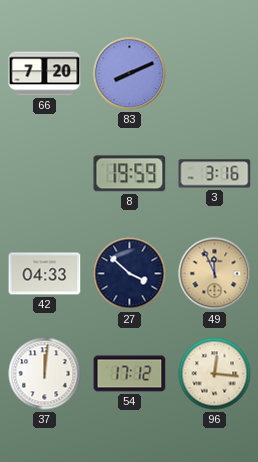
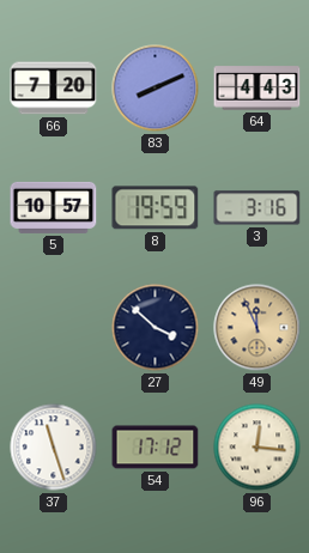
64: none -> 4:43 (257, 89)
5: none -> 10:57 (54, 207)
42: 04:33 -> none (45, 274)
37: 12:01 -> 11:27 (54, 448)
